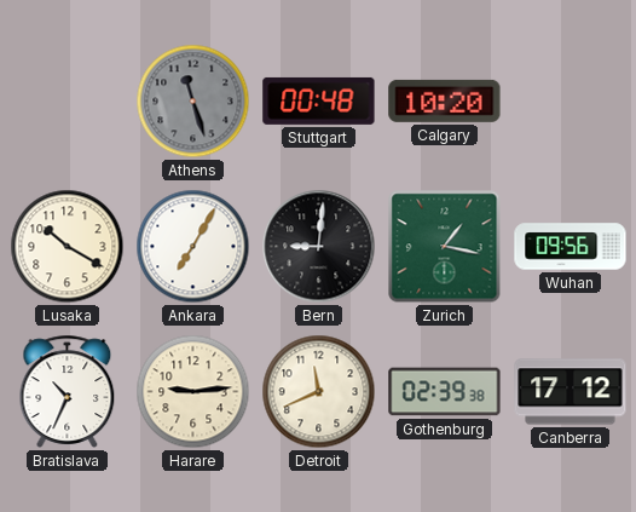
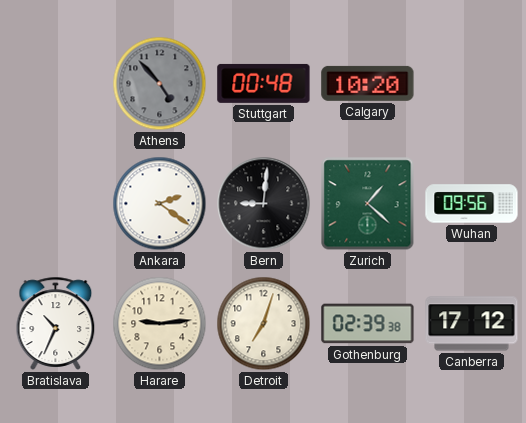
Athens: 11:27 -> 4:53 (160, 84)
Lusaka: 10:20 -> none (68, 247)
Ankara: 7:05 -> 2:21 (160, 204)
Zurich: 1:17 -> 1:22 (368, 204)
Detroit: 11:41 -> 7:03 (264, 324)
